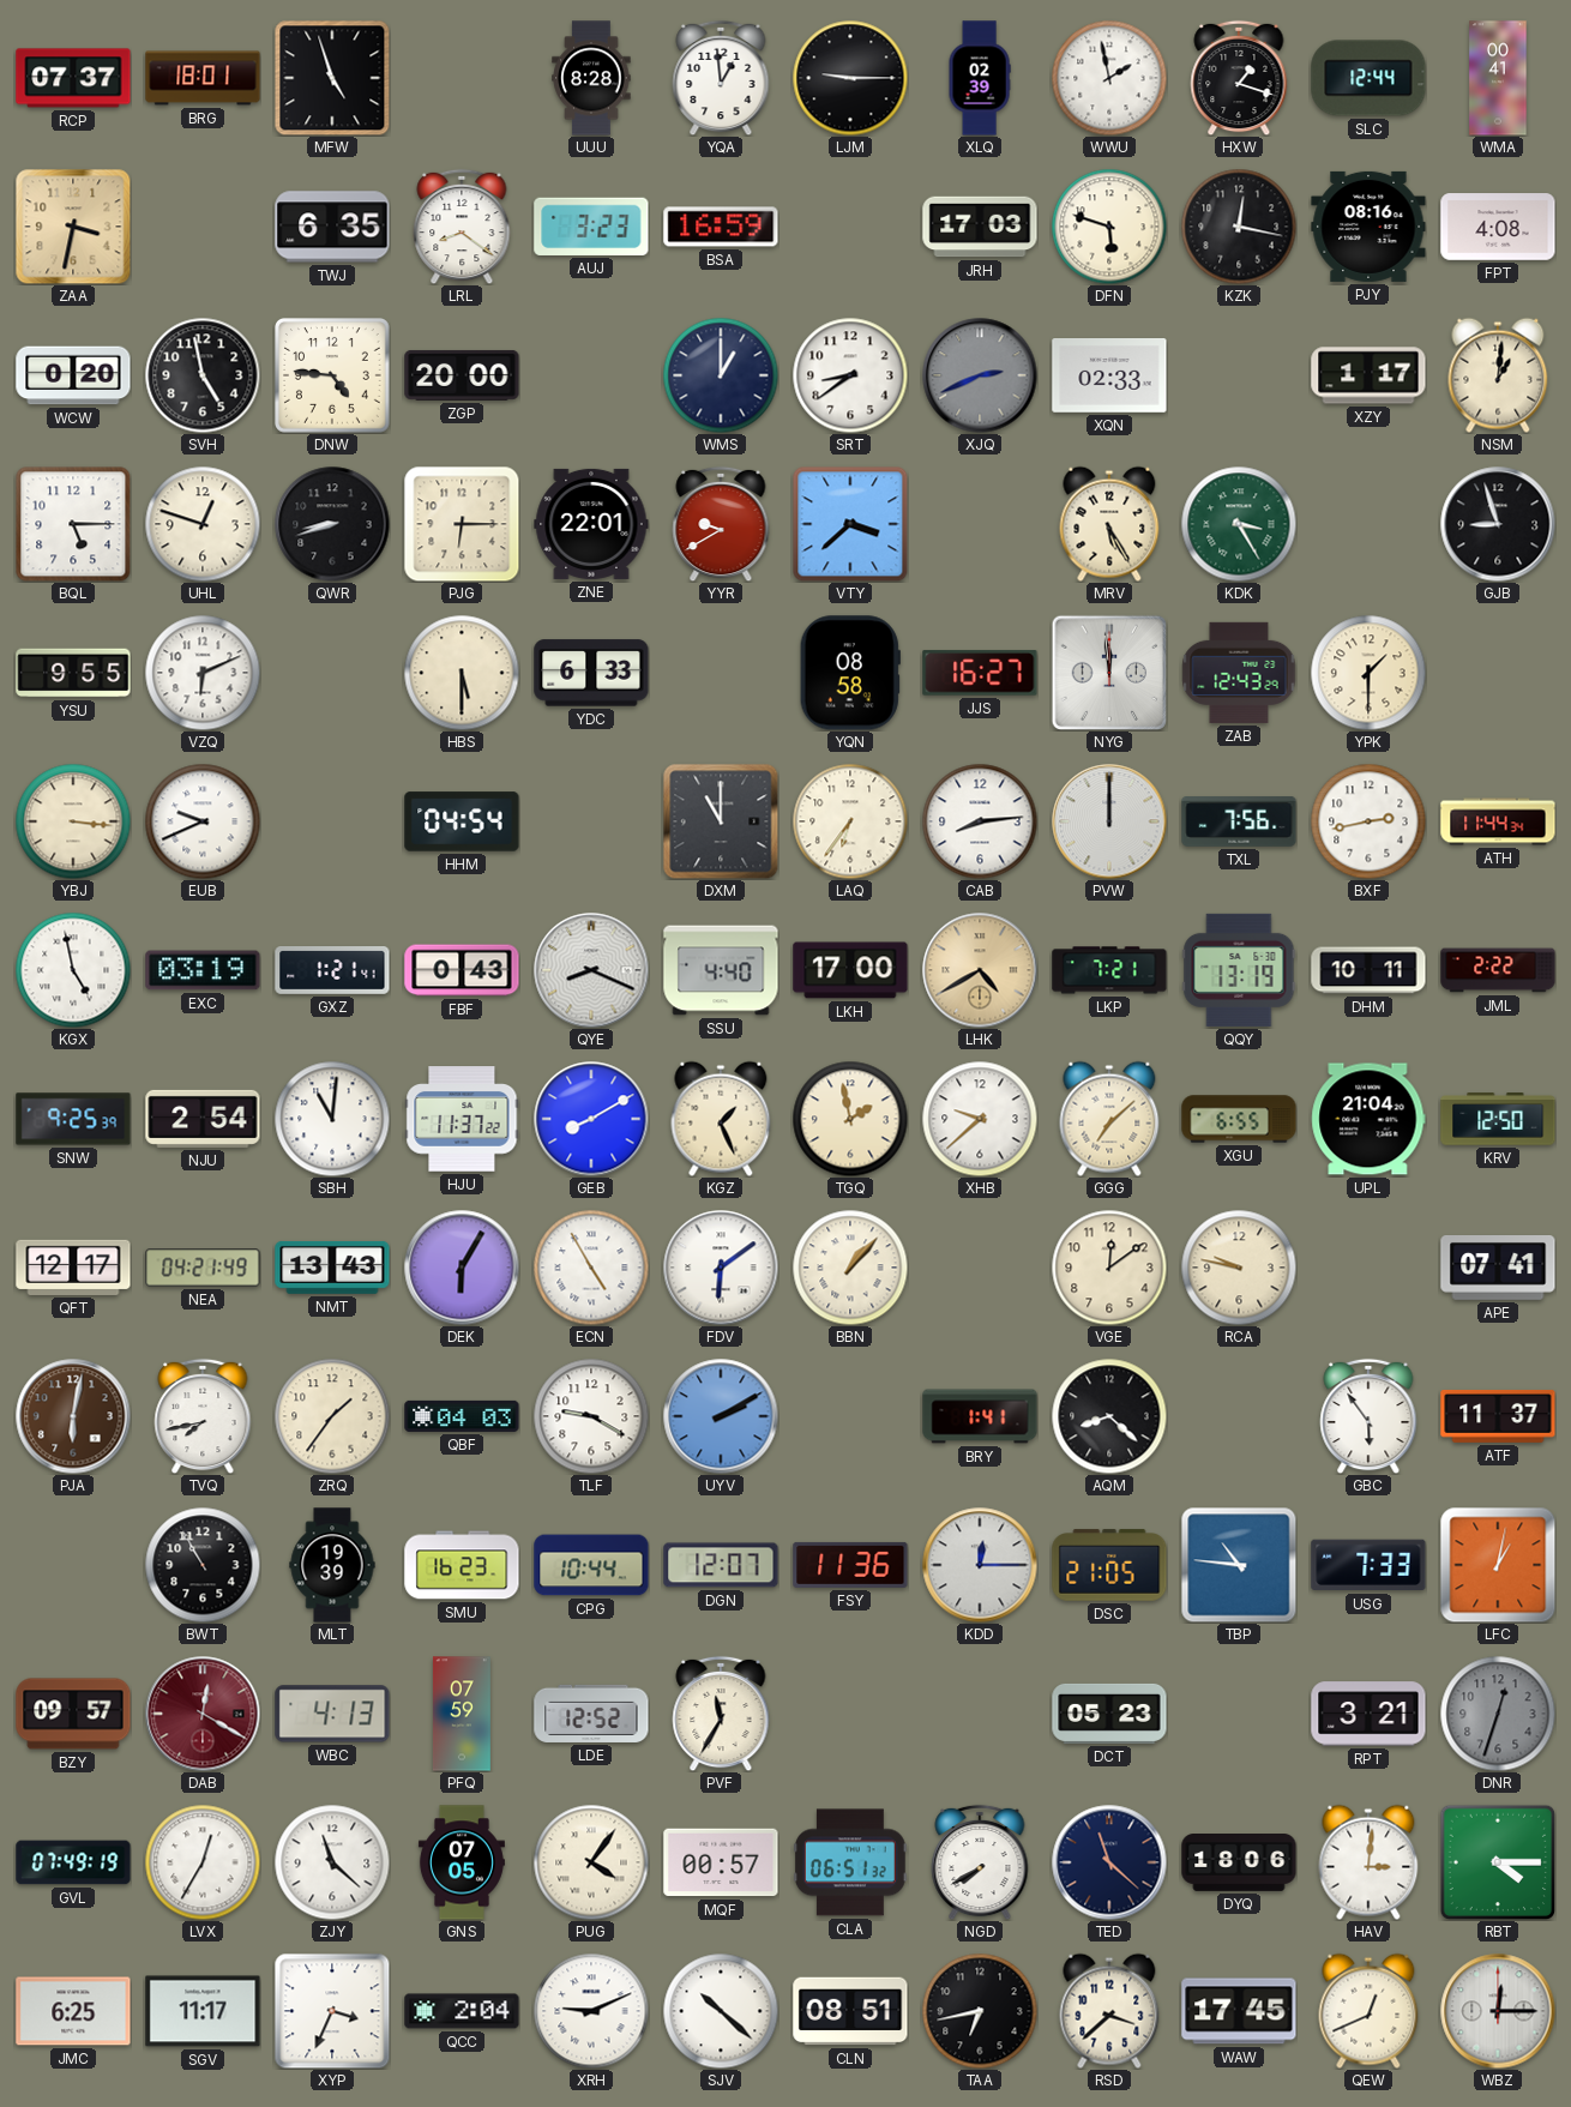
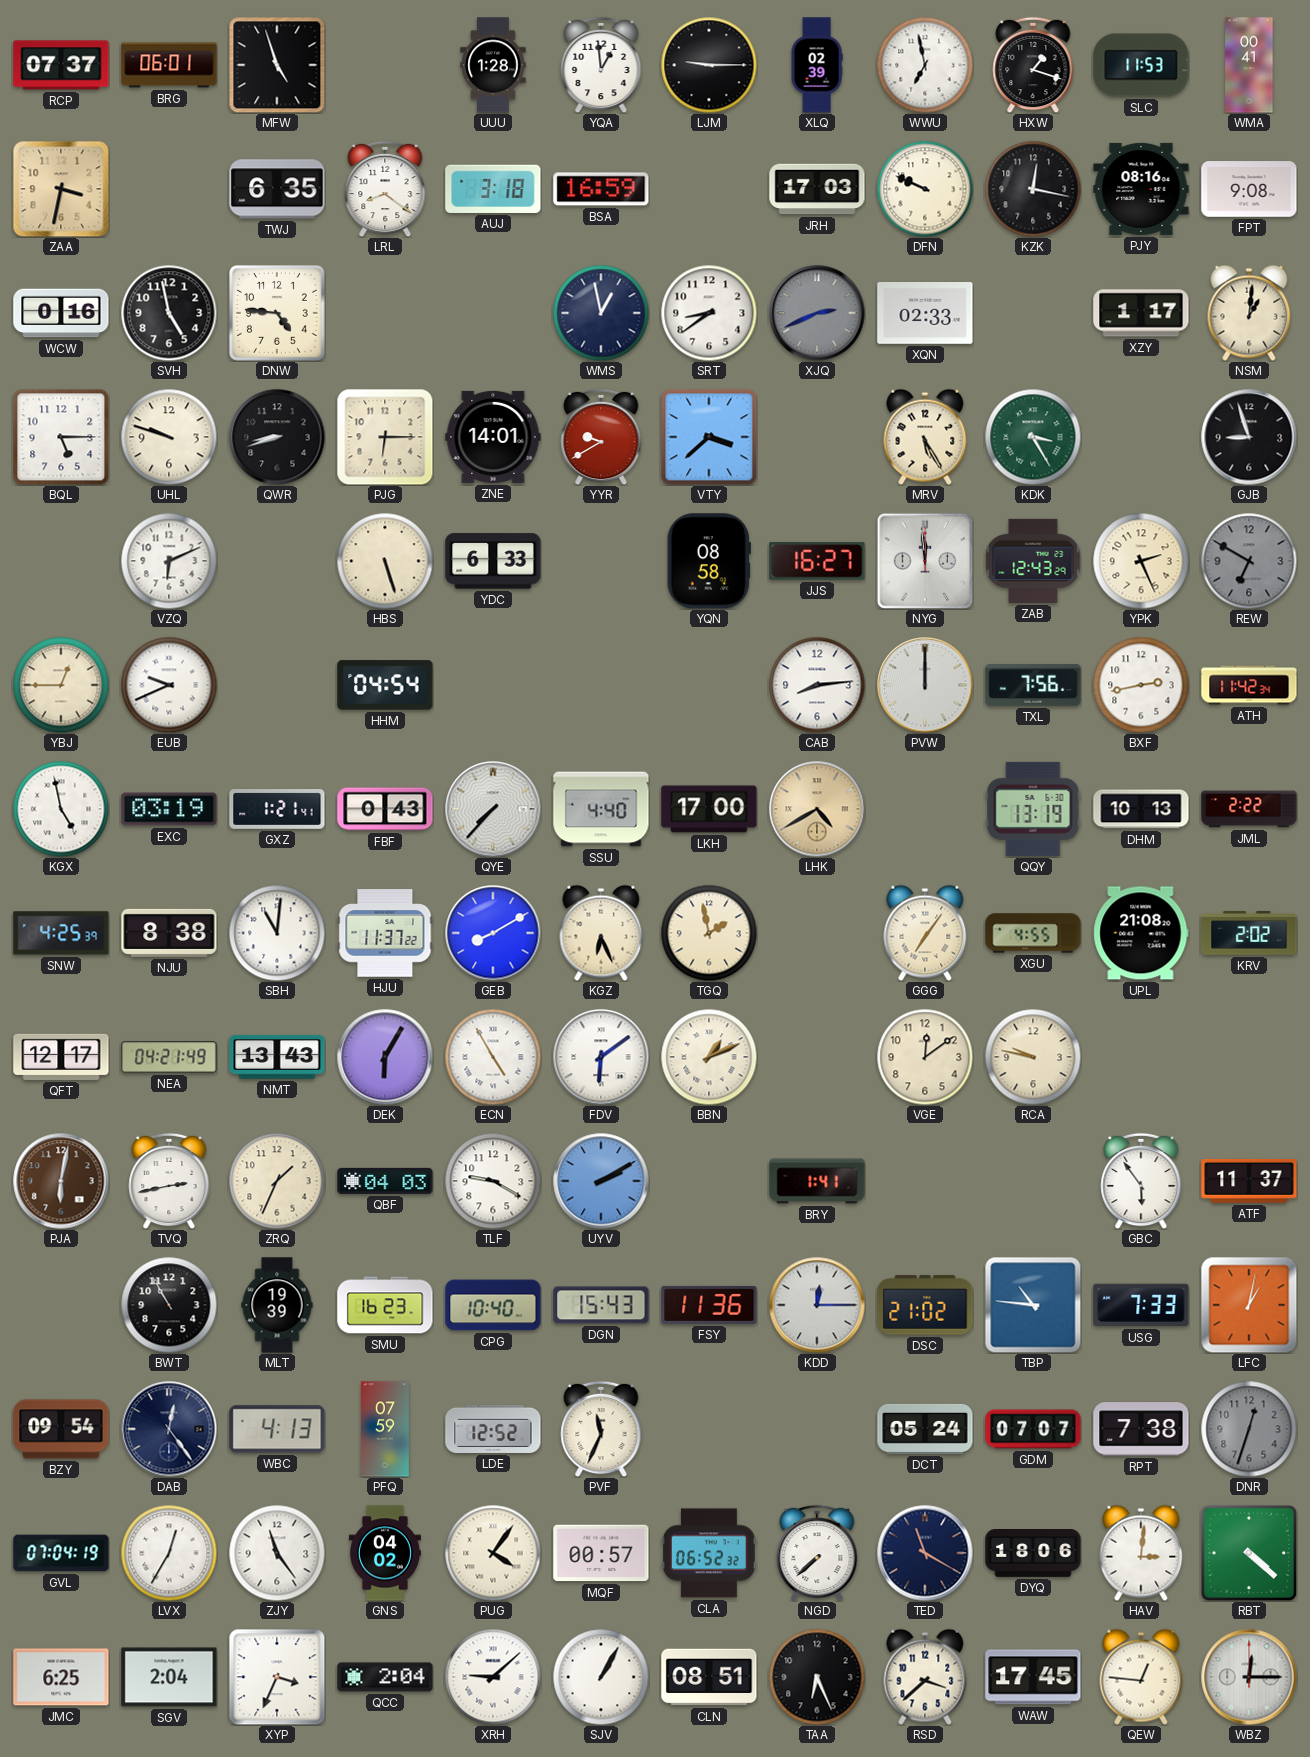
BRG: 18:01 -> 06:01 (169, 65)
UUU: 8:28 -> 1:28 (493, 65)
WWU: 1:58 -> 6:58 (925, 65)
SLC: 12:44 -> 11:53 (1141, 65)
AUJ: 3:23 -> 3:18 (493, 189)
DFN: 5:48 -> 9:49 (925, 189)
FPT: 4:08 -> 9:08 (1249, 189)
WCW: 0:20 -> 0:16 (61, 313)
ZGP: 20:00 -> none (462, 375)
WMS: 1:00 -> 12:58 (601, 313)
UHL: 12:48 -> 9:48 (169, 437)
ZNE: 22:01 -> 14:01 (493, 437)
YSU: 9:55 -> none (73, 673)
HBS: 5:30 -> 5:27 (385, 561)
YPK: 1:30 -> 2:26 (1141, 561)
REW: none -> 6:50 (1249, 561)
YBJ: 3:16 -> 12:45 (61, 685)
DXM: 11:00 -> none (721, 821)
LAQ: 6:36 -> none (850, 821)
ATH: 11:44 -> 11:42 (1249, 685)
QYE: 8:19 -> 7:37 (493, 809)
LKP: 7:21 -> none (1109, 970)
DHM: 10:11 -> 10:13 (1141, 809)
SNW: 9:25 -> 4:25 (61, 933)
NJU: 2:54 -> 8:38 (169, 933)
KGZ: 1:26 -> 6:26 (601, 933)
XHB: 9:38 -> none (980, 1119)
GGG: 7:08 -> 7:06 (925, 933)
XGU: 6:55 -> 4:55 (1033, 933)
UPL: 21:04 -> 21:08 (1141, 933)
KRV: 12:50 -> 2:02 (1249, 933)
BBN: 1:07 -> 1:11 (709, 1057)
APE: 07:41 -> none (1498, 1269)
TVQ: 7:43 -> 2:43 (169, 1181)
ZRQ: 1:36 -> 1:34 (277, 1181)
AQM: 8:22 -> none (1109, 1416)
CPG: 10:44 -> 10:40 (493, 1305)
DGN: 12:07 -> 15:43 (601, 1305)
DSC: 21:05 -> 21:02 (925, 1305)
BZY: 09:57 -> 09:54 (61, 1429)
DAB: 12:20 -> 12:24 (169, 1429)
DAB dial: burgundy -> navy (169, 1429)
PVF: 11:35 -> 11:34 (601, 1429)
DCT: 05:23 -> 05:24 (925, 1429)
GDM: none -> 07:07 (1033, 1429)
RPT: 3:21 -> 7:38 (1141, 1429)
GVL: 07:49 -> 07:04 (61, 1553)
ZJY: 11:22 -> 11:24 (277, 1553)
GNS: 07:05 -> 04:02 (385, 1553)
CLA: 06:51 -> 06:52 (709, 1553)
NGD: 7:40 -> 7:38 (817, 1553)
TED: 11:22 -> 11:20 (925, 1553)
RBT: 4:15 -> 4:22 (1249, 1553)
SGV: 11:17 -> 2:04 (169, 1677)
XRH: 9:11 -> 9:08 (493, 1677)
SJV: 10:22 -> 1:05 (601, 1677)
TAA: 6:43 -> 6:26 (817, 1677)
QEW: 12:41 -> 12:46 (1141, 1677)
